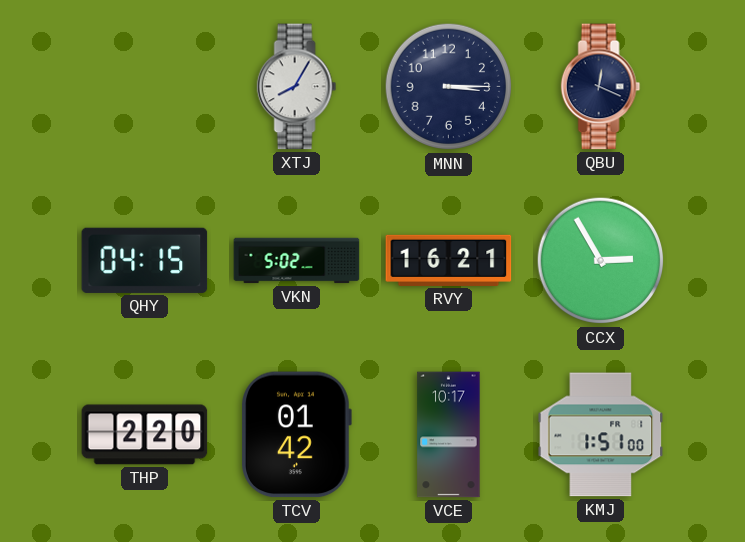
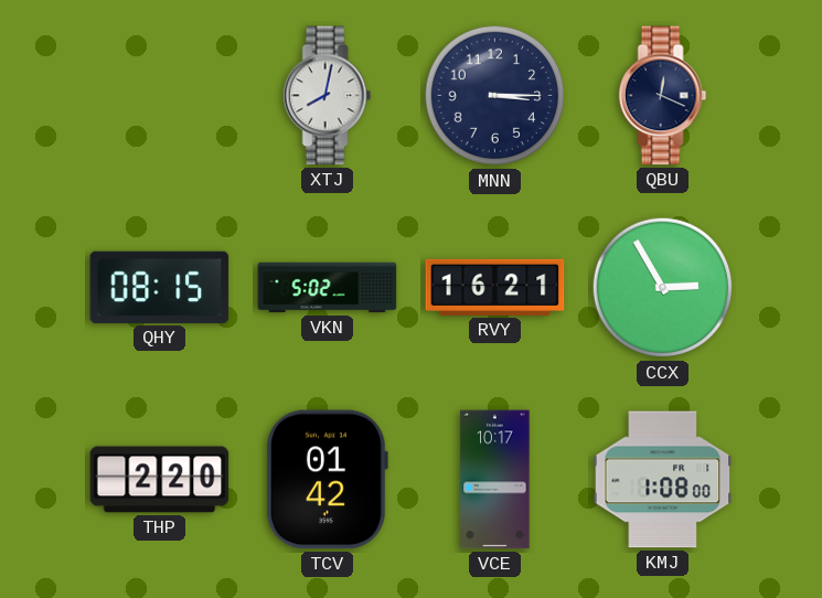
XTJ: 8:05 -> 8:02 (328, 96)
QHY: 04:15 -> 08:15 (160, 287)
KMJ: 1:51 -> 1:08 (663, 480)
